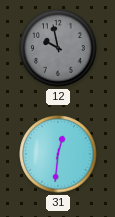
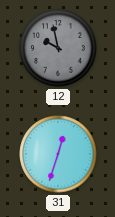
31: 12:31 -> 12:33 (58, 154)
